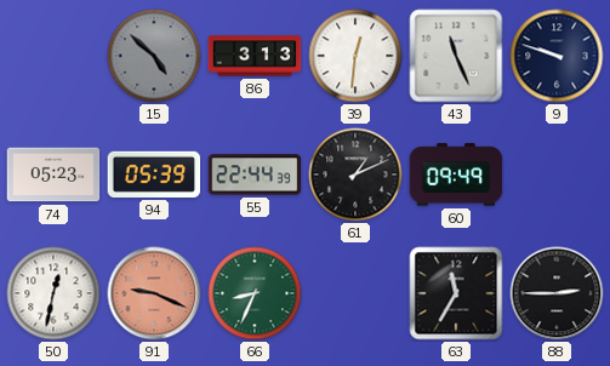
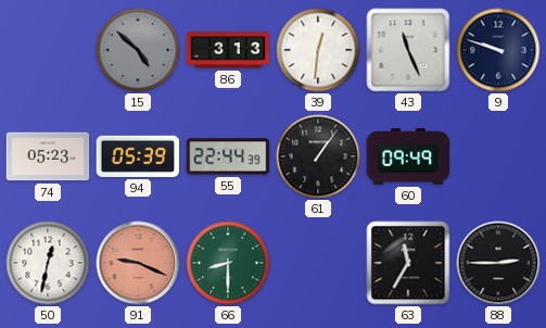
61: 1:11 -> 1:06 (318, 156)
66: 8:34 -> 8:30 (228, 263)
